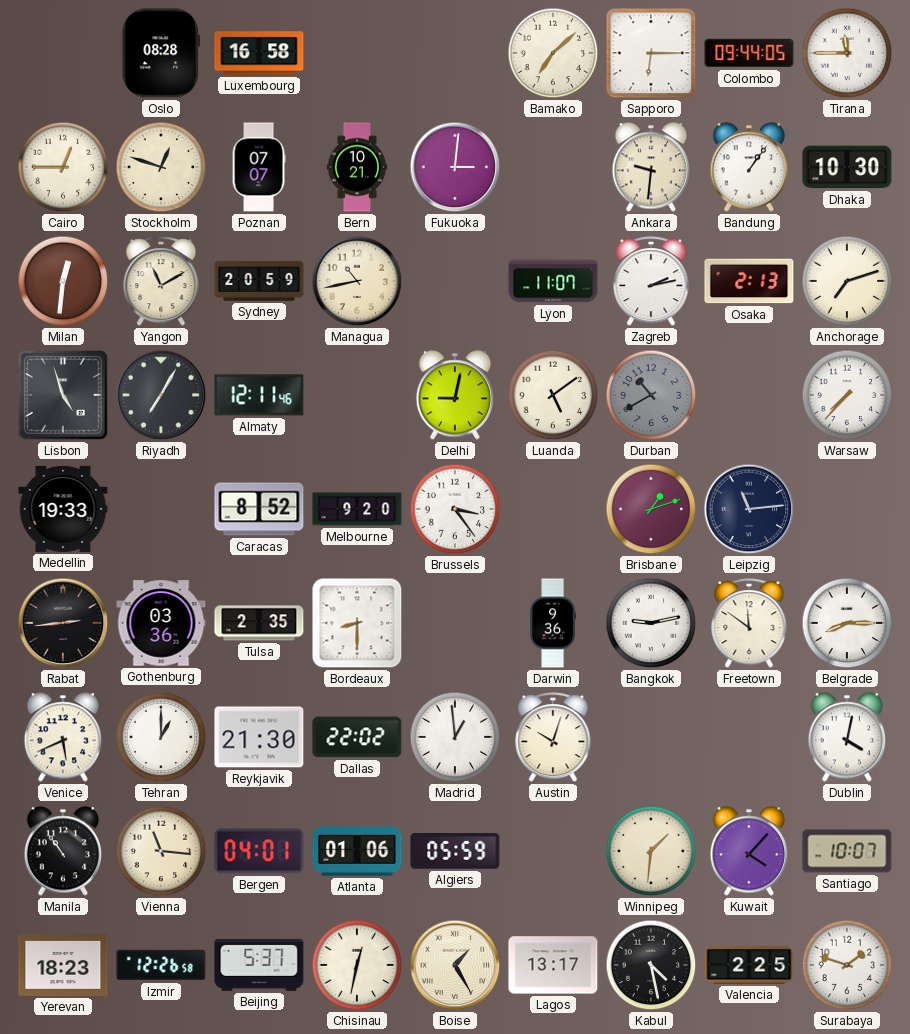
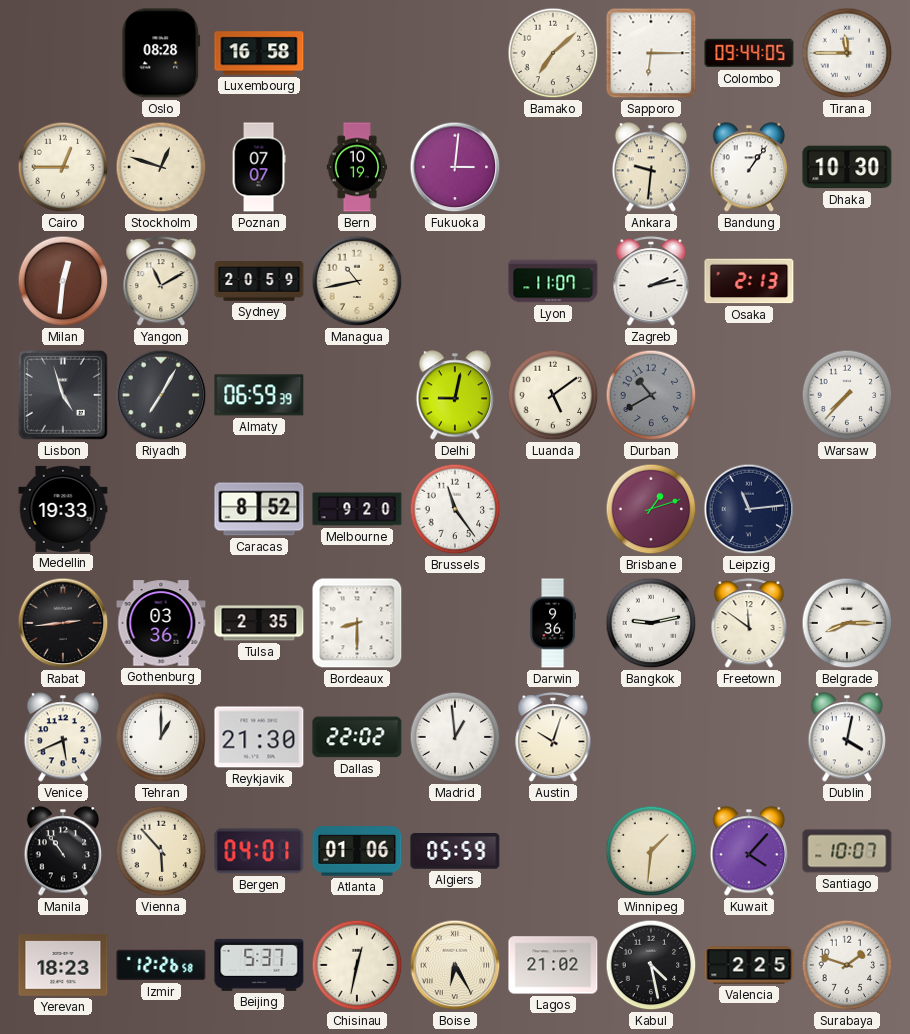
Bern: 10:21 -> 10:19 (357, 167)
Anchorage: 7:12 -> none (847, 281)
Almaty: 12:11 -> 06:59 (259, 395)
Brussels: 3:24 -> 11:24 (455, 509)
Vienna: 11:16 -> 5:53 (161, 851)
Boise: 1:25 -> 6:25 (455, 965)
Lagos: 13:17 -> 21:02 (553, 965)
